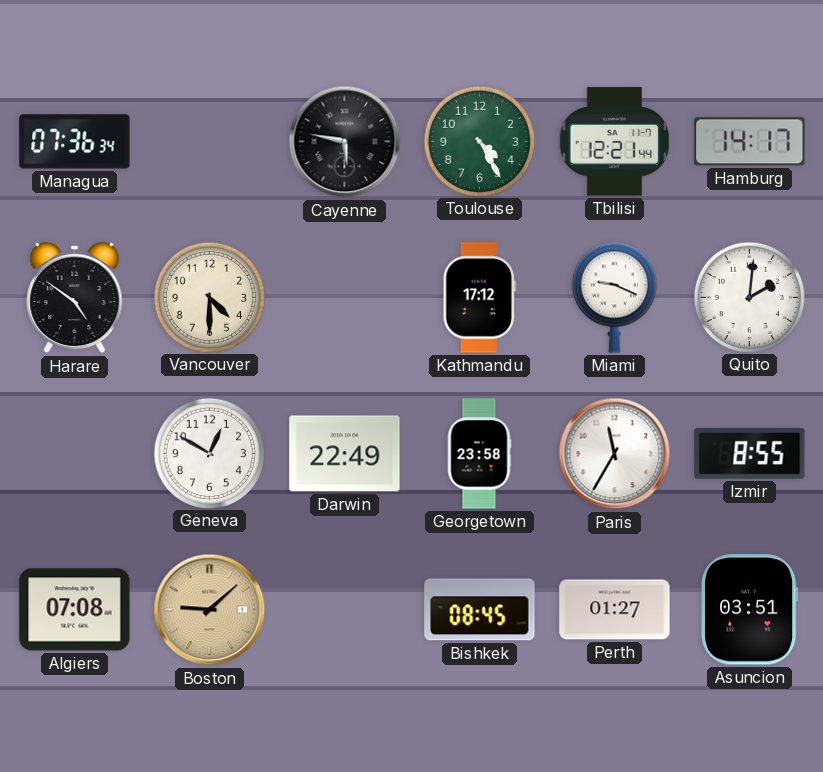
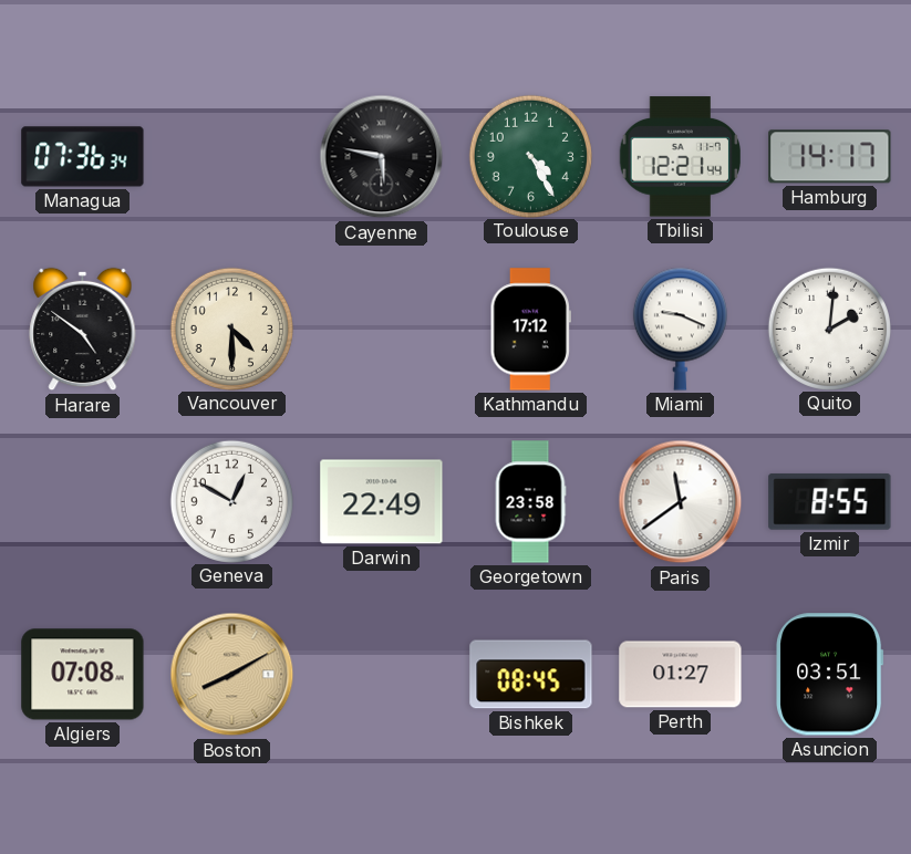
Paris: 11:35 -> 11:39 (681, 502)
Boston: 9:08 -> 8:10 (232, 675)
